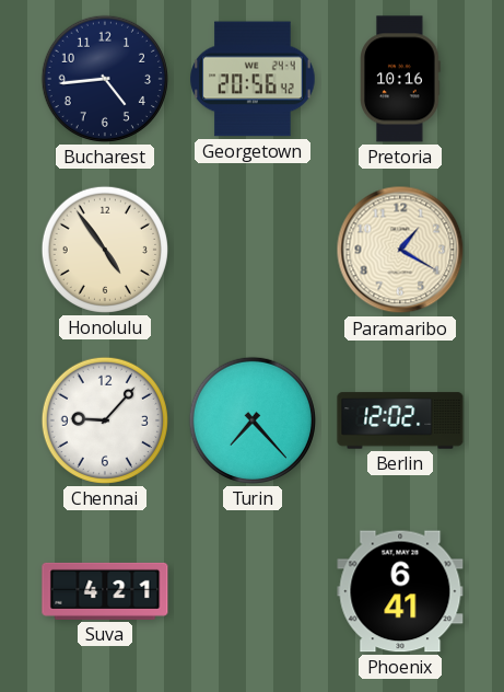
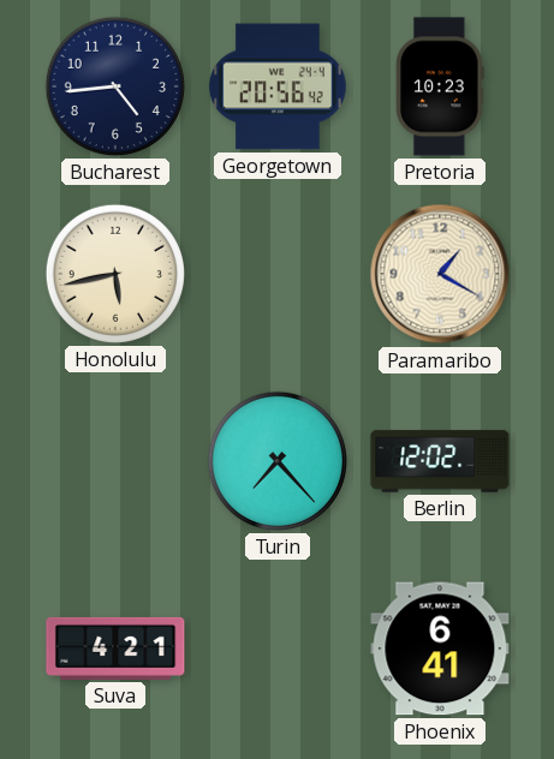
Pretoria: 10:16 -> 10:23 (440, 86)
Honolulu: 4:54 -> 5:43 (115, 274)
Chennai: 9:07 -> none (105, 420)
